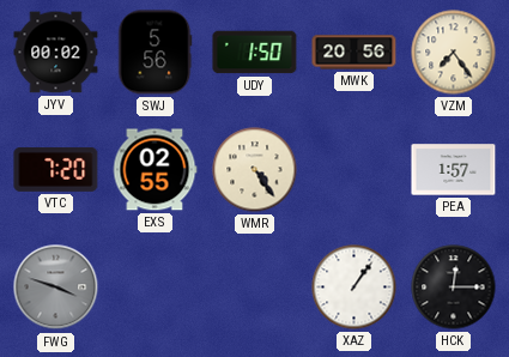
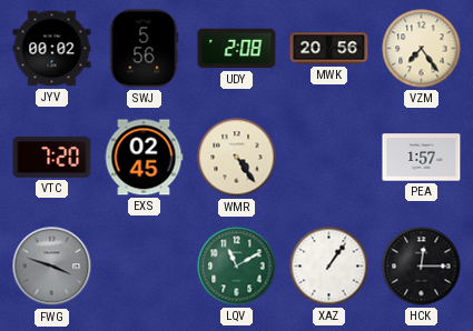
UDY: 1:50 -> 2:08 (237, 49)
EXS: 02:55 -> 02:45 (144, 158)
LQV: none -> 11:10 (237, 267)
